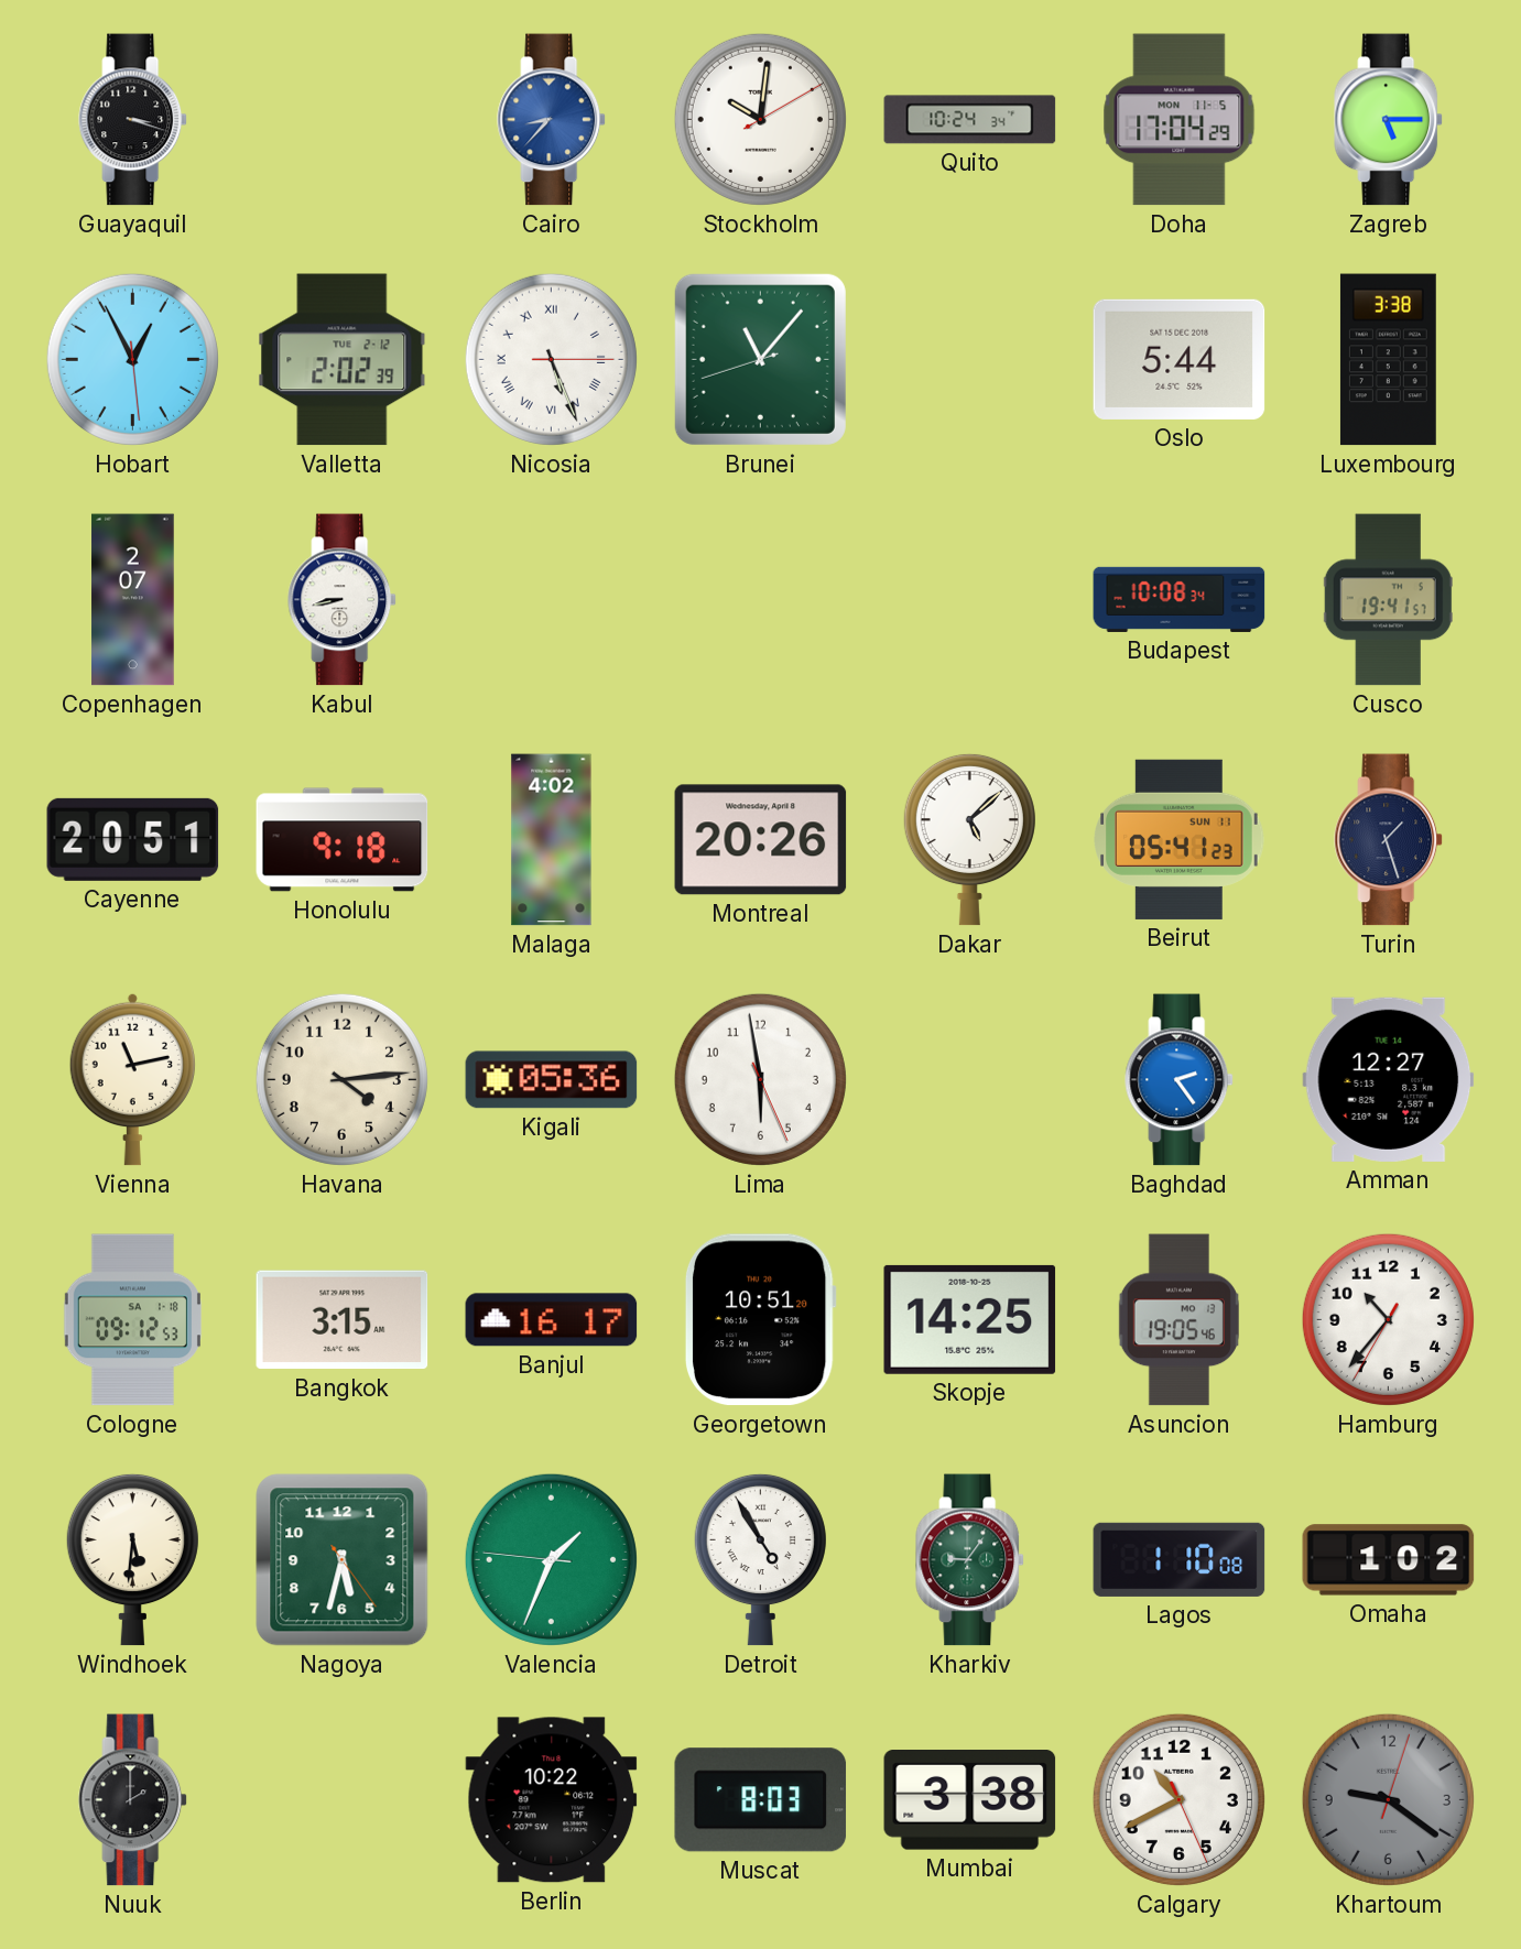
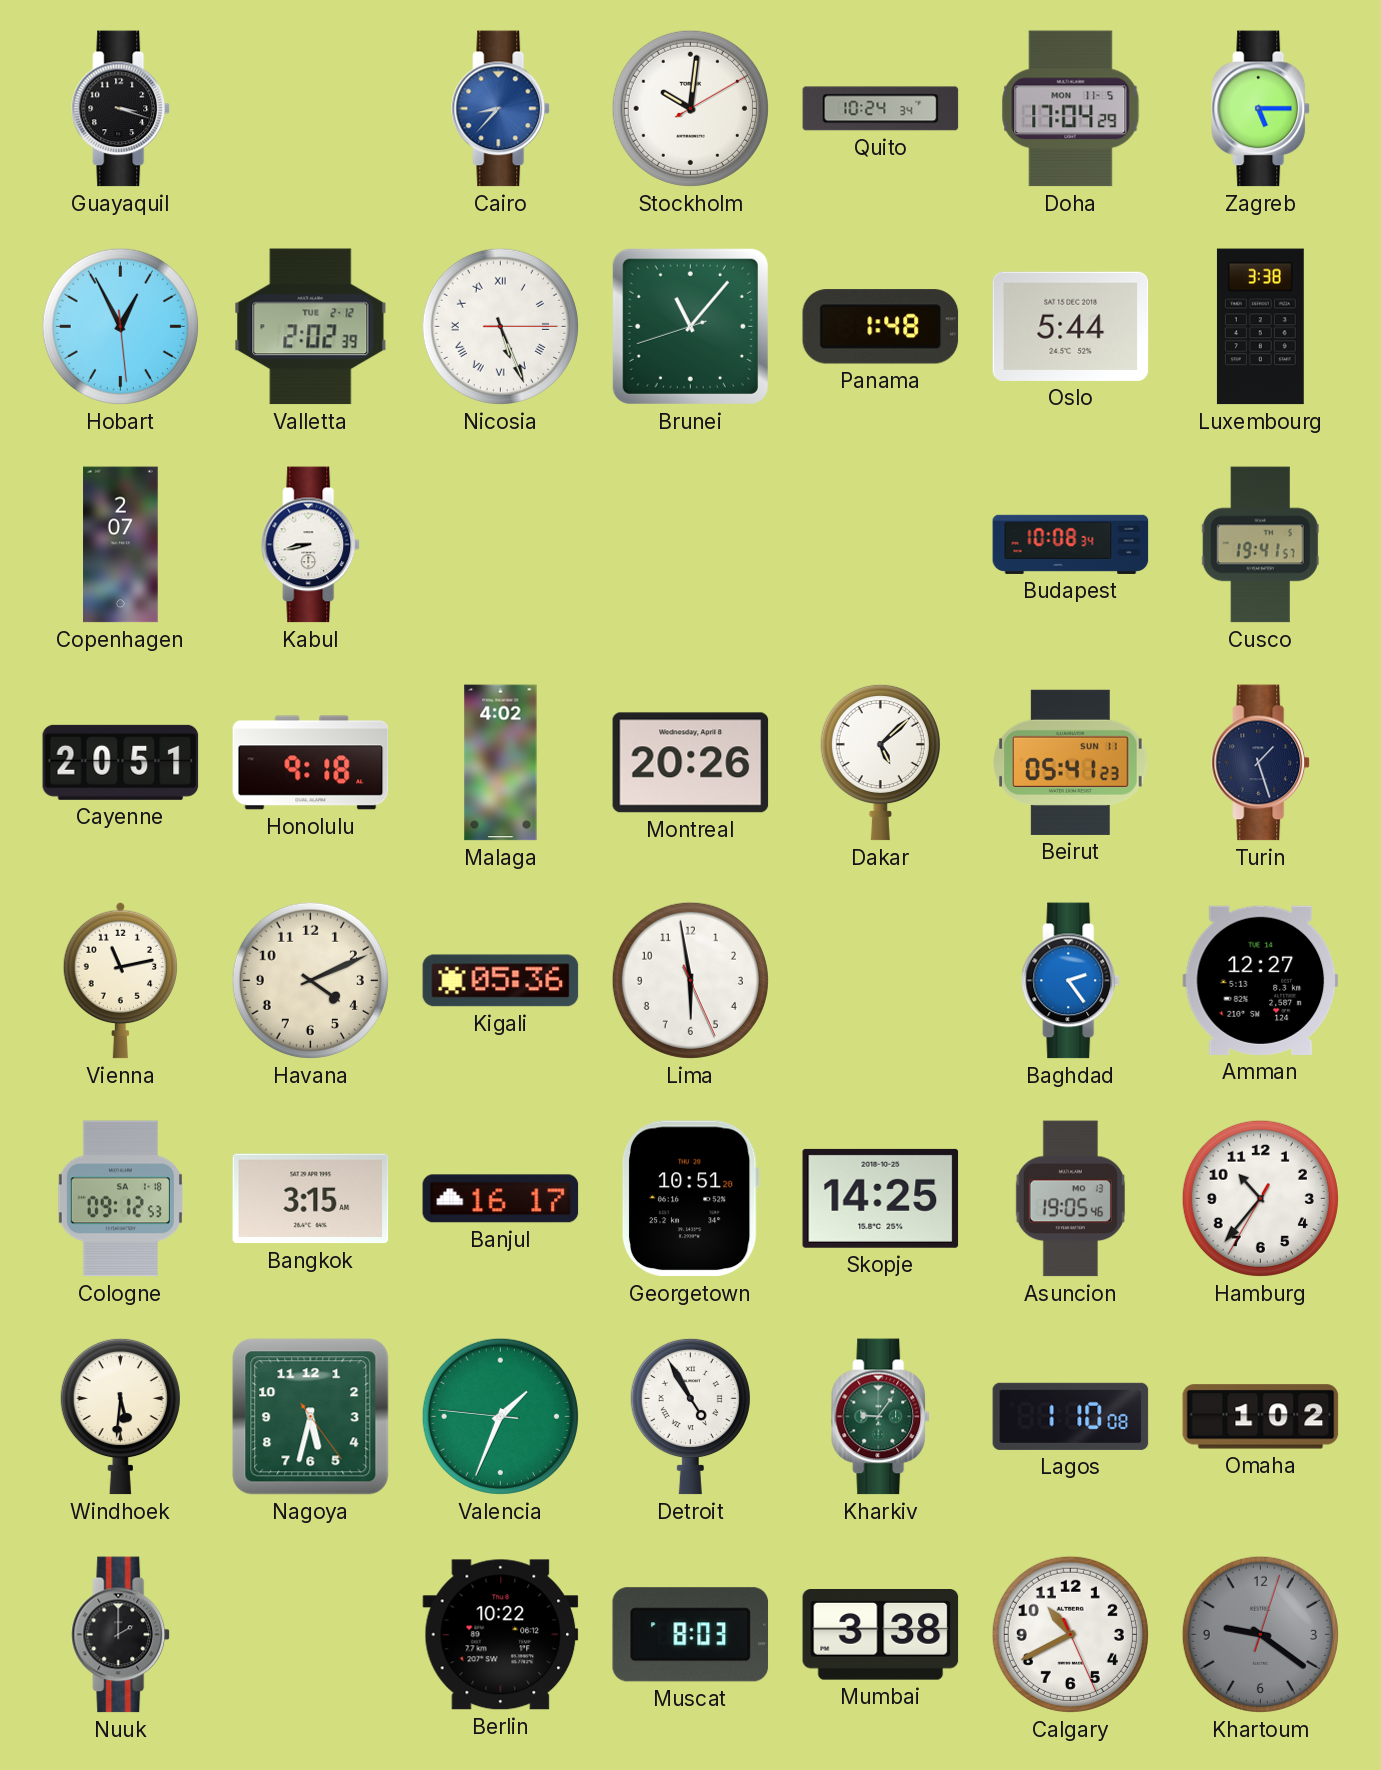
Panama: none -> 1:48 (881, 327)
Havana: 4:14 -> 4:11 (310, 980)
